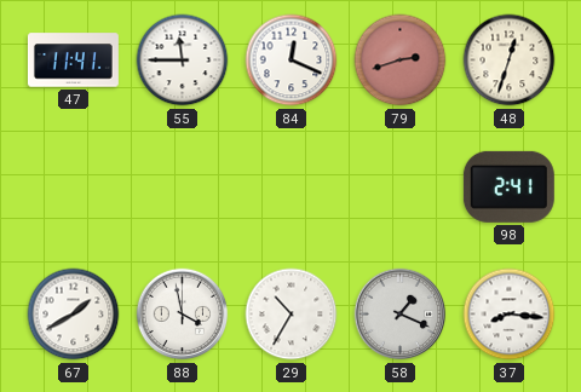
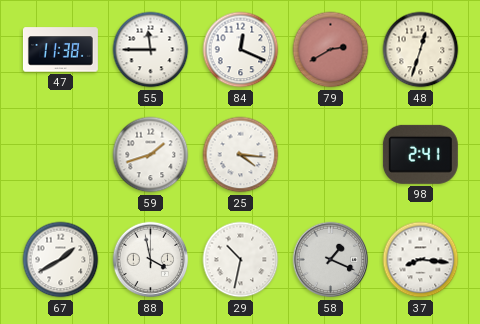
47: 11:41 -> 11:38 (60, 50)
79: 2:42 -> 2:40 (331, 50)
59: none -> 1:42 (151, 155)
25: none -> 4:16 (241, 155)
29: 10:35 -> 10:32 (241, 260)
